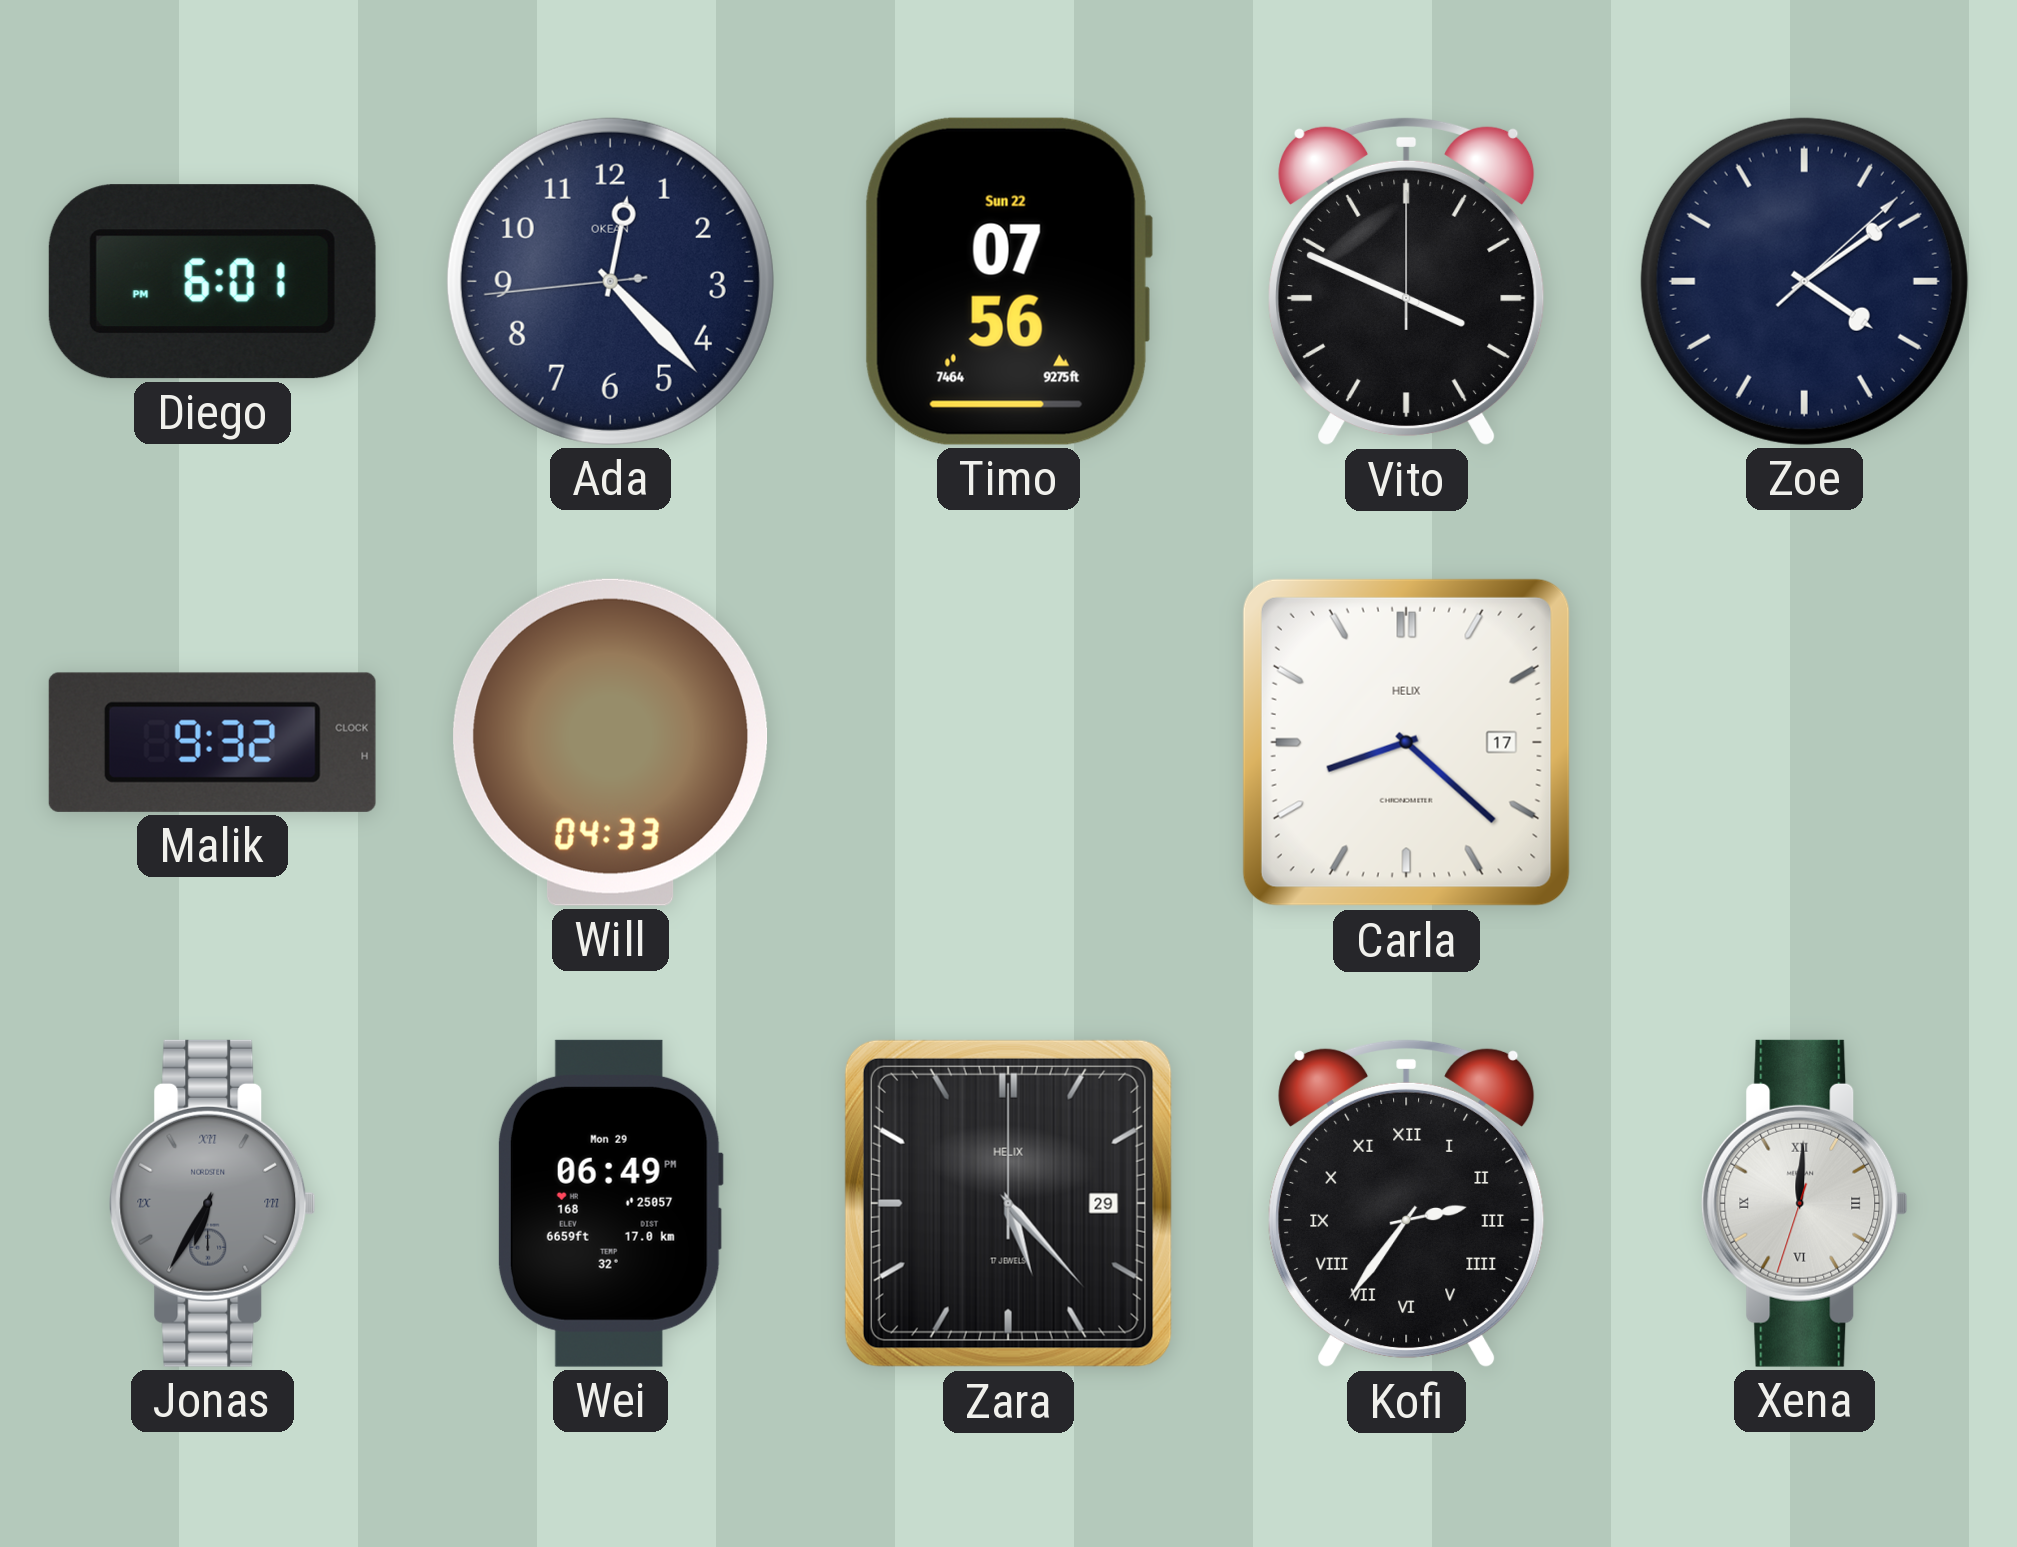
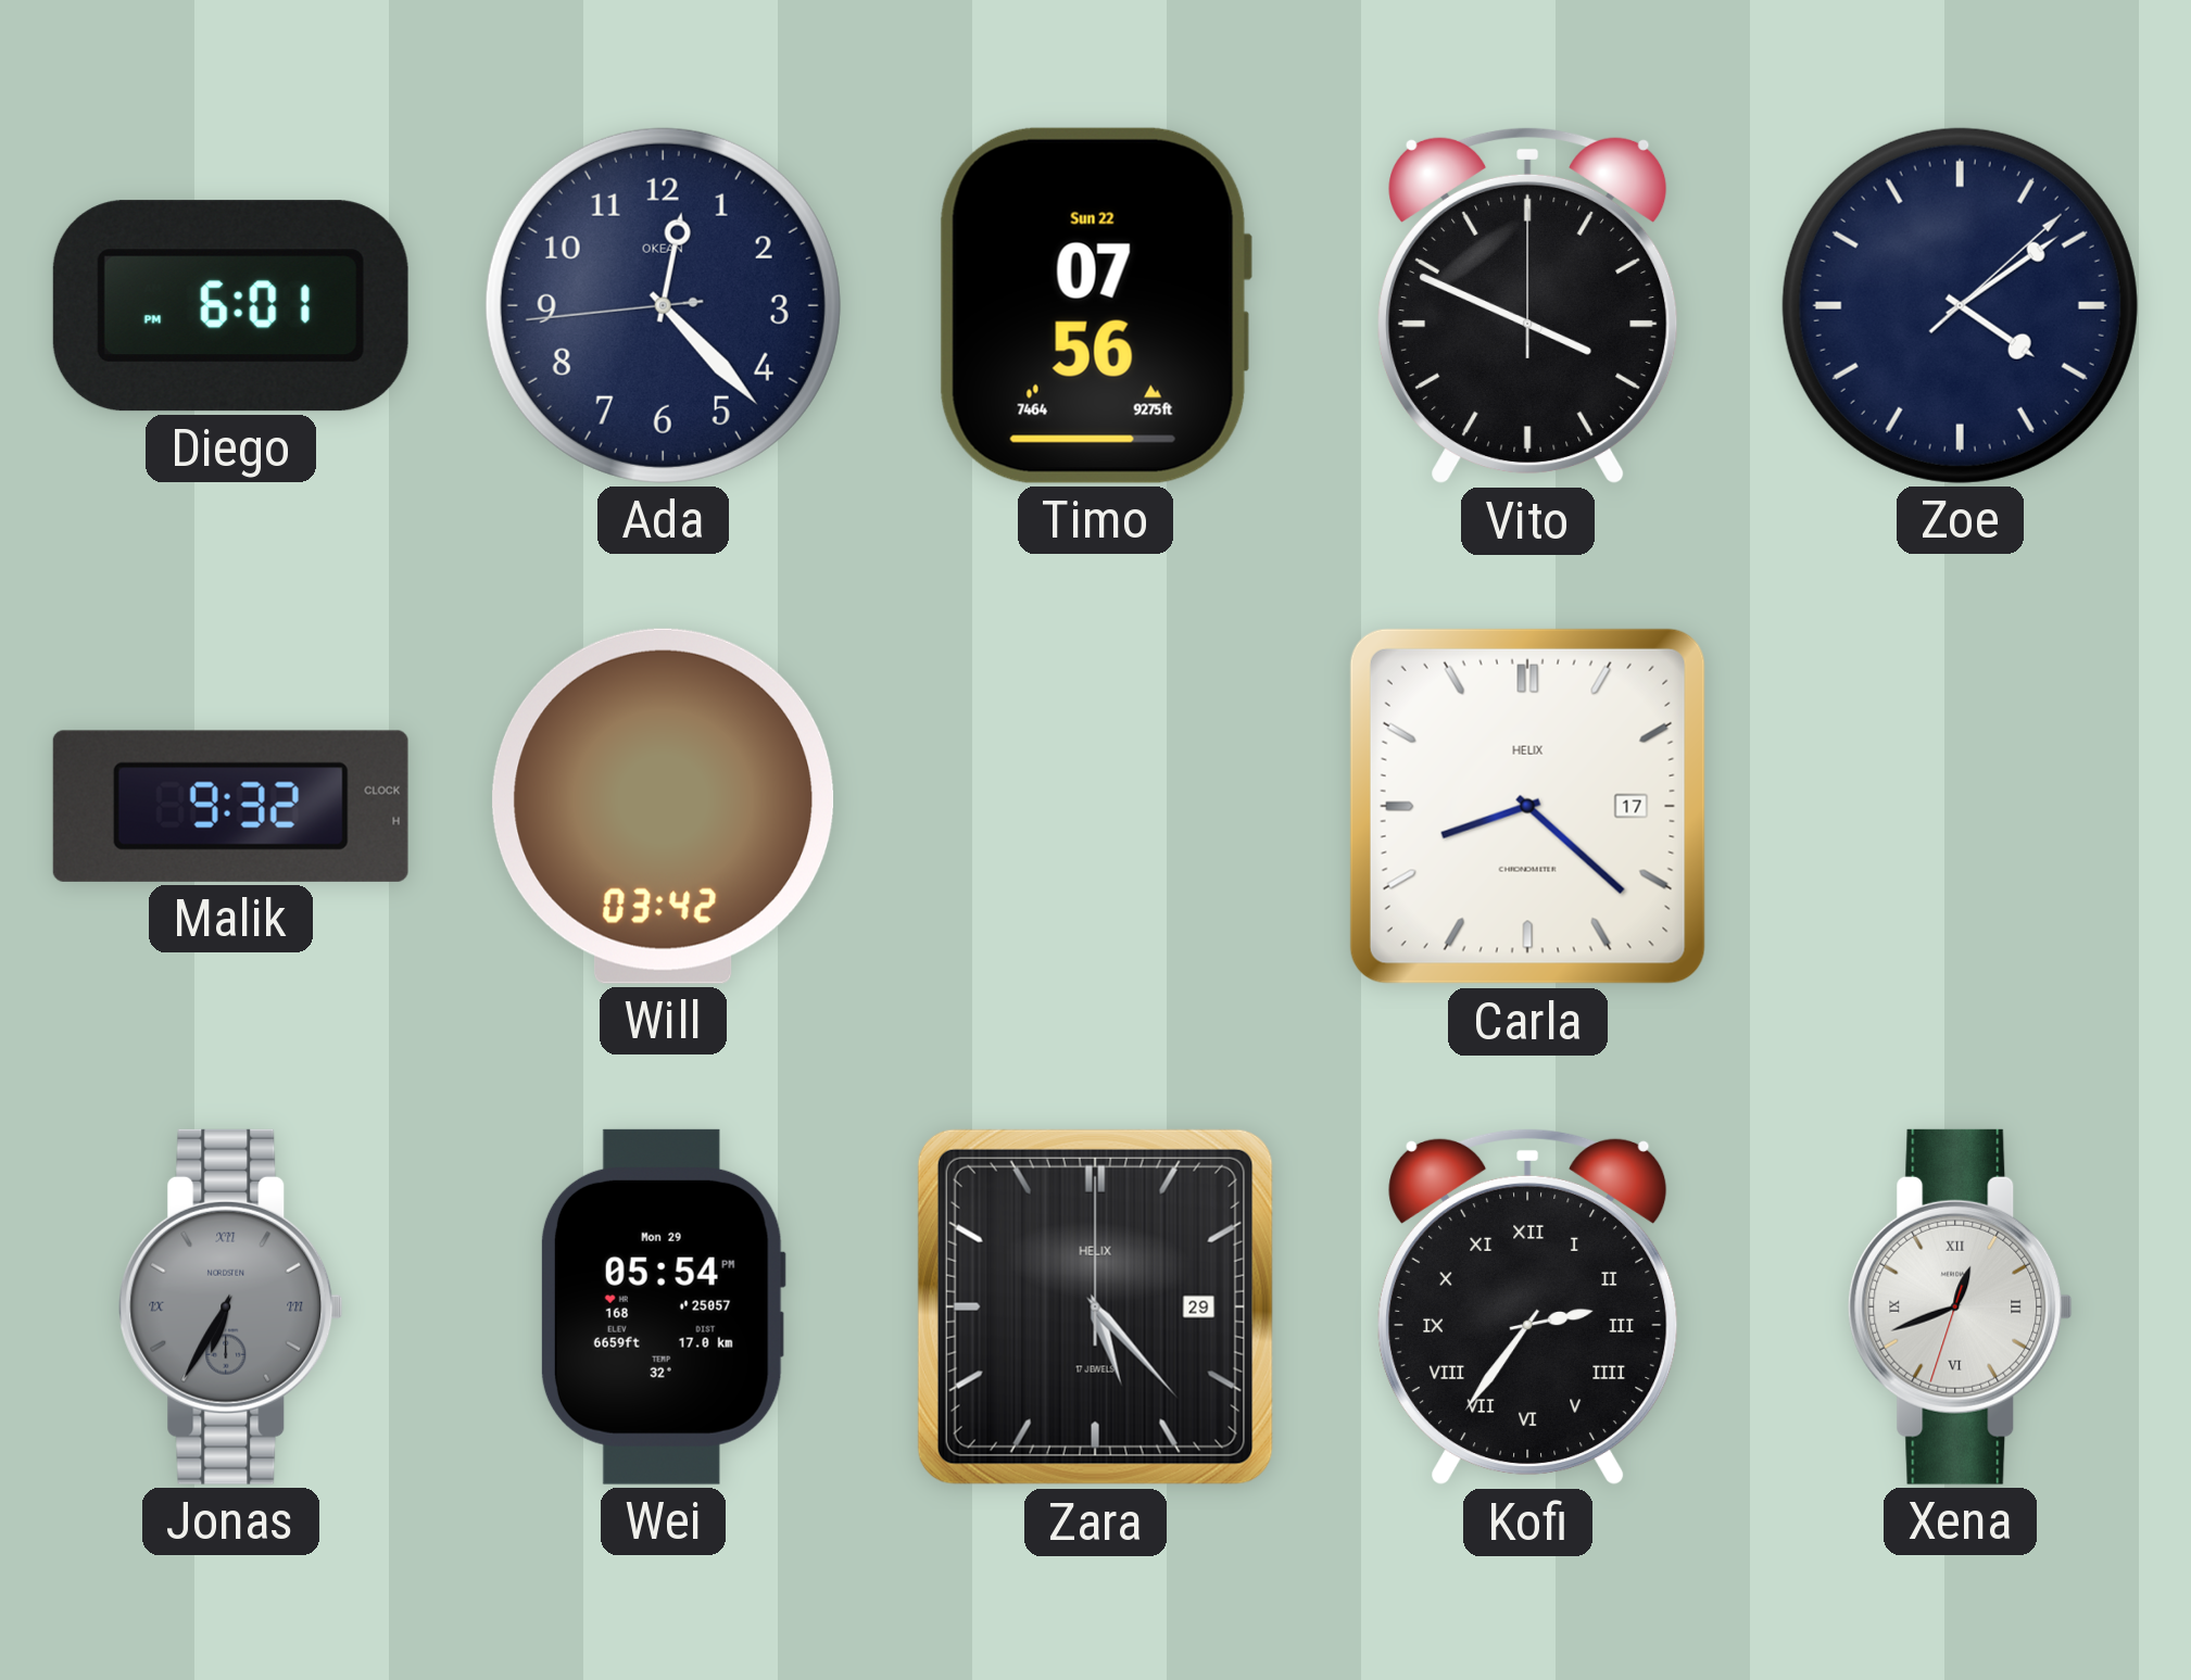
Will: 04:33 -> 03:42 (664, 806)
Wei: 06:49 -> 05:54 (663, 1306)
Xena: 12:00 -> 12:41 (1961, 1306)
